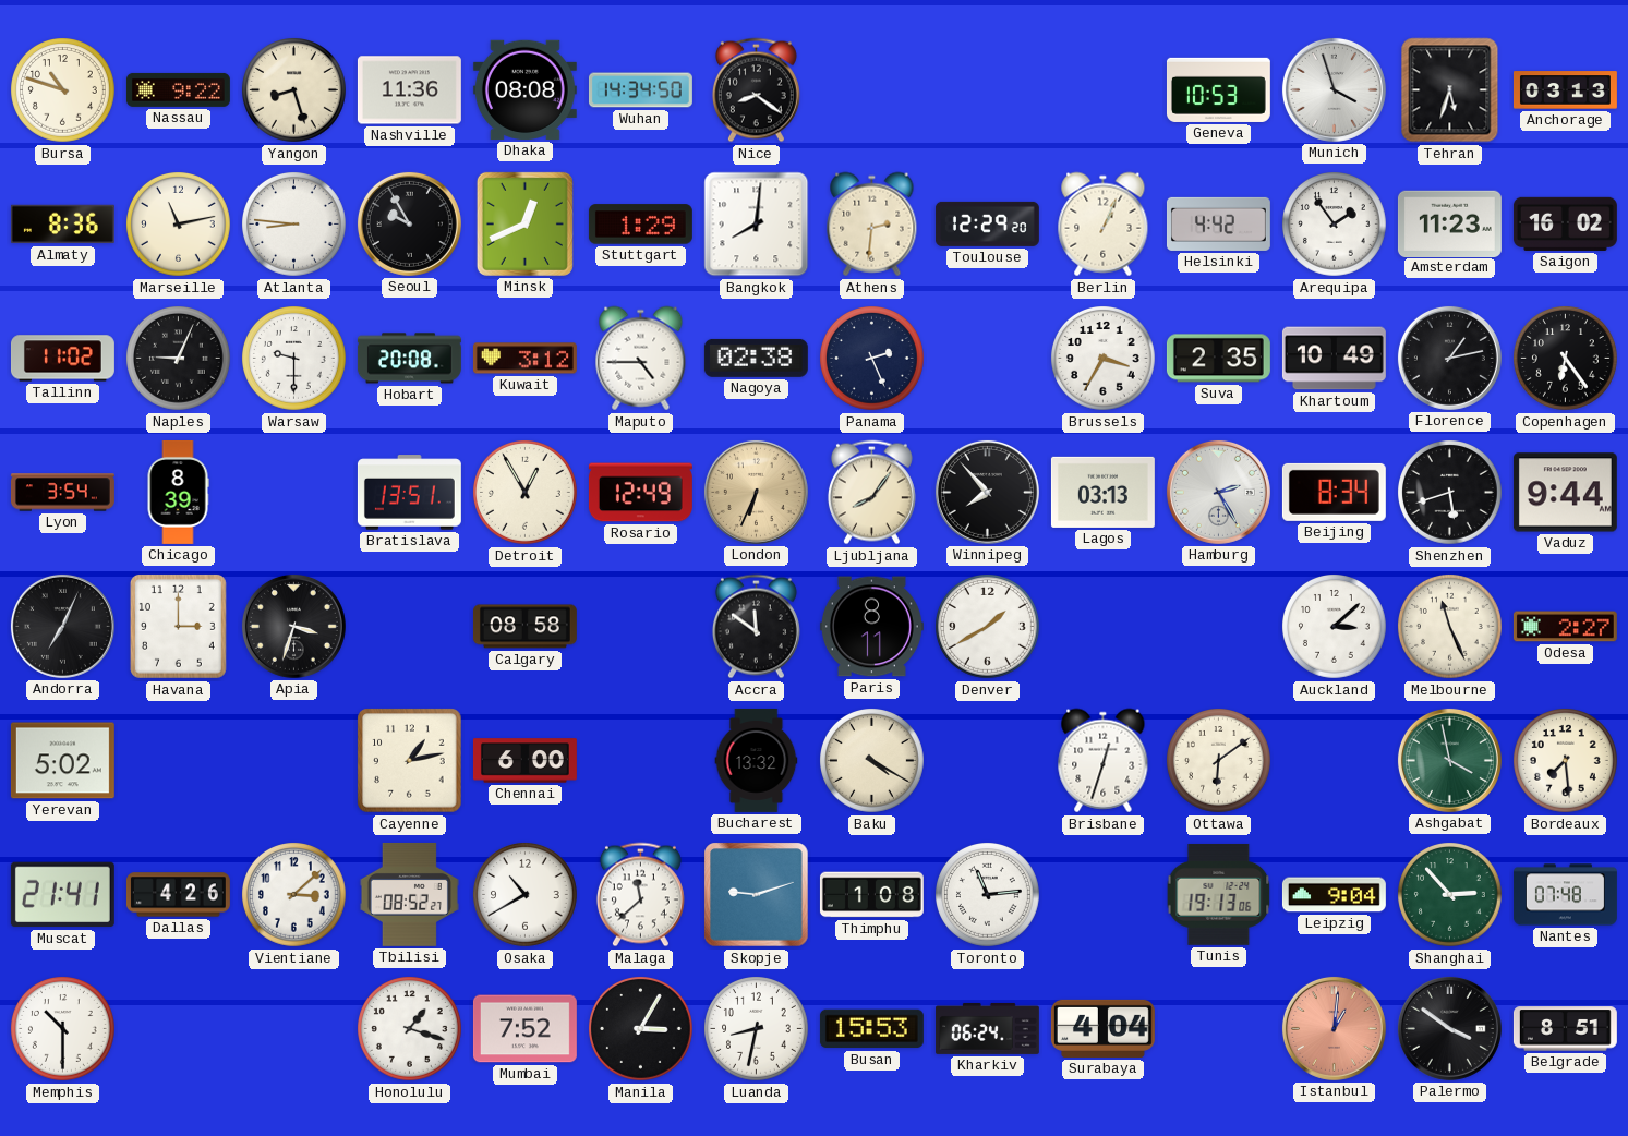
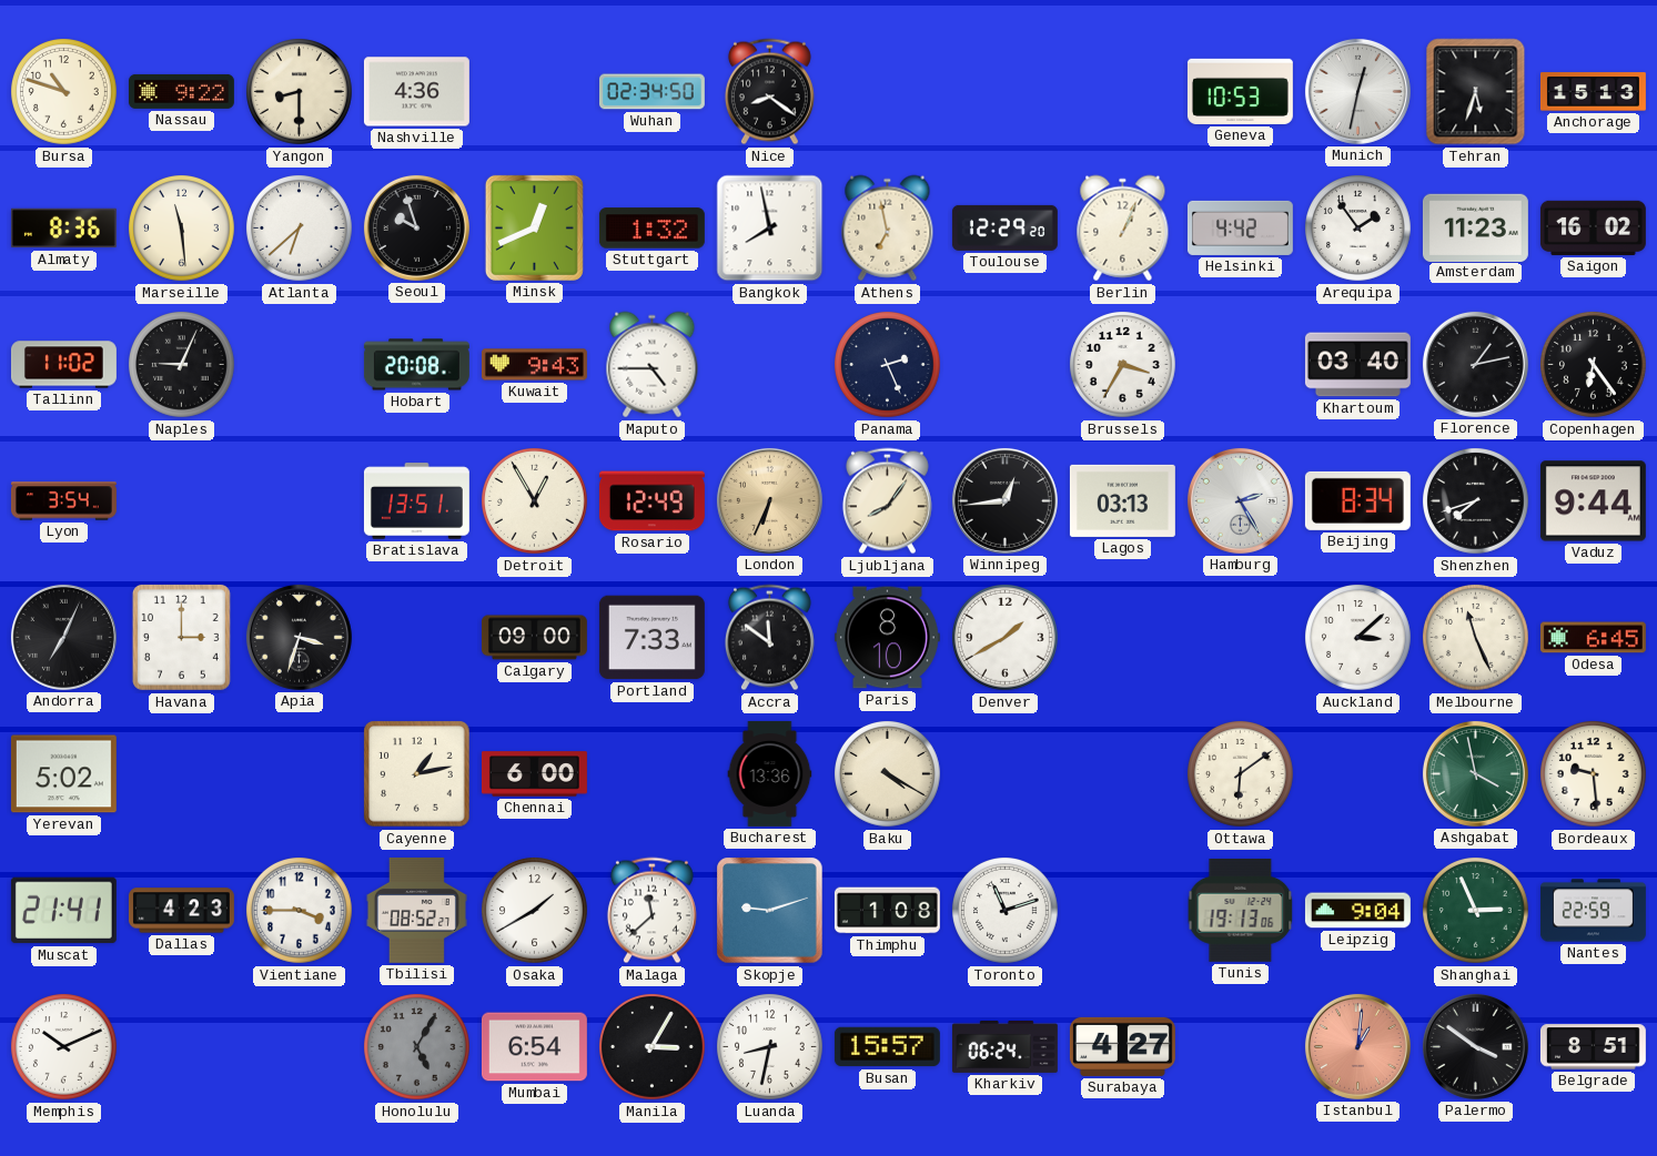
Yangon: 8:27 -> 8:30 (300, 92)
Nashville: 11:36 -> 4:36 (416, 92)
Dhaka: 08:08 -> none (524, 89)
Wuhan: 14:34 -> 02:34 (651, 92)
Munich: 3:57 -> 12:32 (1357, 91)
Anchorage: 03:13 -> 15:13 (1593, 92)
Marseille: 11:13 -> 11:29 (182, 229)
Atlanta: 8:46 -> 6:38 (300, 229)
Seoul: 9:55 -> 9:57 (416, 227)
Stuttgart: 1:29 -> 1:32 (651, 229)
Bangkok: 8:01 -> 7:58 (770, 229)
Athens: 2:31 -> 6:58 (888, 229)
Warsaw: 9:30 -> none (294, 359)
Kuwait: 3:12 -> 9:43 (534, 365)
Nagoya: 02:38 -> none (756, 358)
Suva: 2:35 -> none (1218, 359)
Khartoum: 10:49 -> 03:40 (1357, 365)
Chicago: 8:39 -> none (178, 492)
Winnipeg: 7:53 -> 12:44 (1004, 500)
Shenzhen: 5:42 -> 7:42 (1476, 501)
Calgary: 08:58 -> 09:00 (534, 638)
Portland: none -> 7:33 (651, 638)
Paris: 8:11 -> 8:10 (887, 638)
Odesa: 2:27 -> 6:45 (1593, 638)
Bucharest: 13:32 -> 13:36 (770, 773)
Brisbane: 12:33 -> none (1104, 761)
Bordeaux: 7:29 -> 9:29 (1594, 774)
Dallas: 4:26 -> 4:23 (181, 911)
Vientiane: 3:08 -> 3:45 (300, 911)
Osaka: 10:40 -> 1:40 (535, 911)
Toronto: 11:14 -> 11:12 (1006, 911)
Shanghai: 2:53 -> 2:56 (1476, 911)
Nantes: 07:48 -> 22:59 (1593, 911)
Memphis: 10:30 -> 10:11 (64, 1047)
Honolulu: 1:18 -> 5:05 (417, 1047)
Honolulu dial: white -> grey (417, 1047)
Mumbai: 7:52 -> 6:54 (534, 1047)
Busan: 15:53 -> 15:57 (887, 1047)
Surabaya: 4:04 -> 4:27 (1122, 1046)
